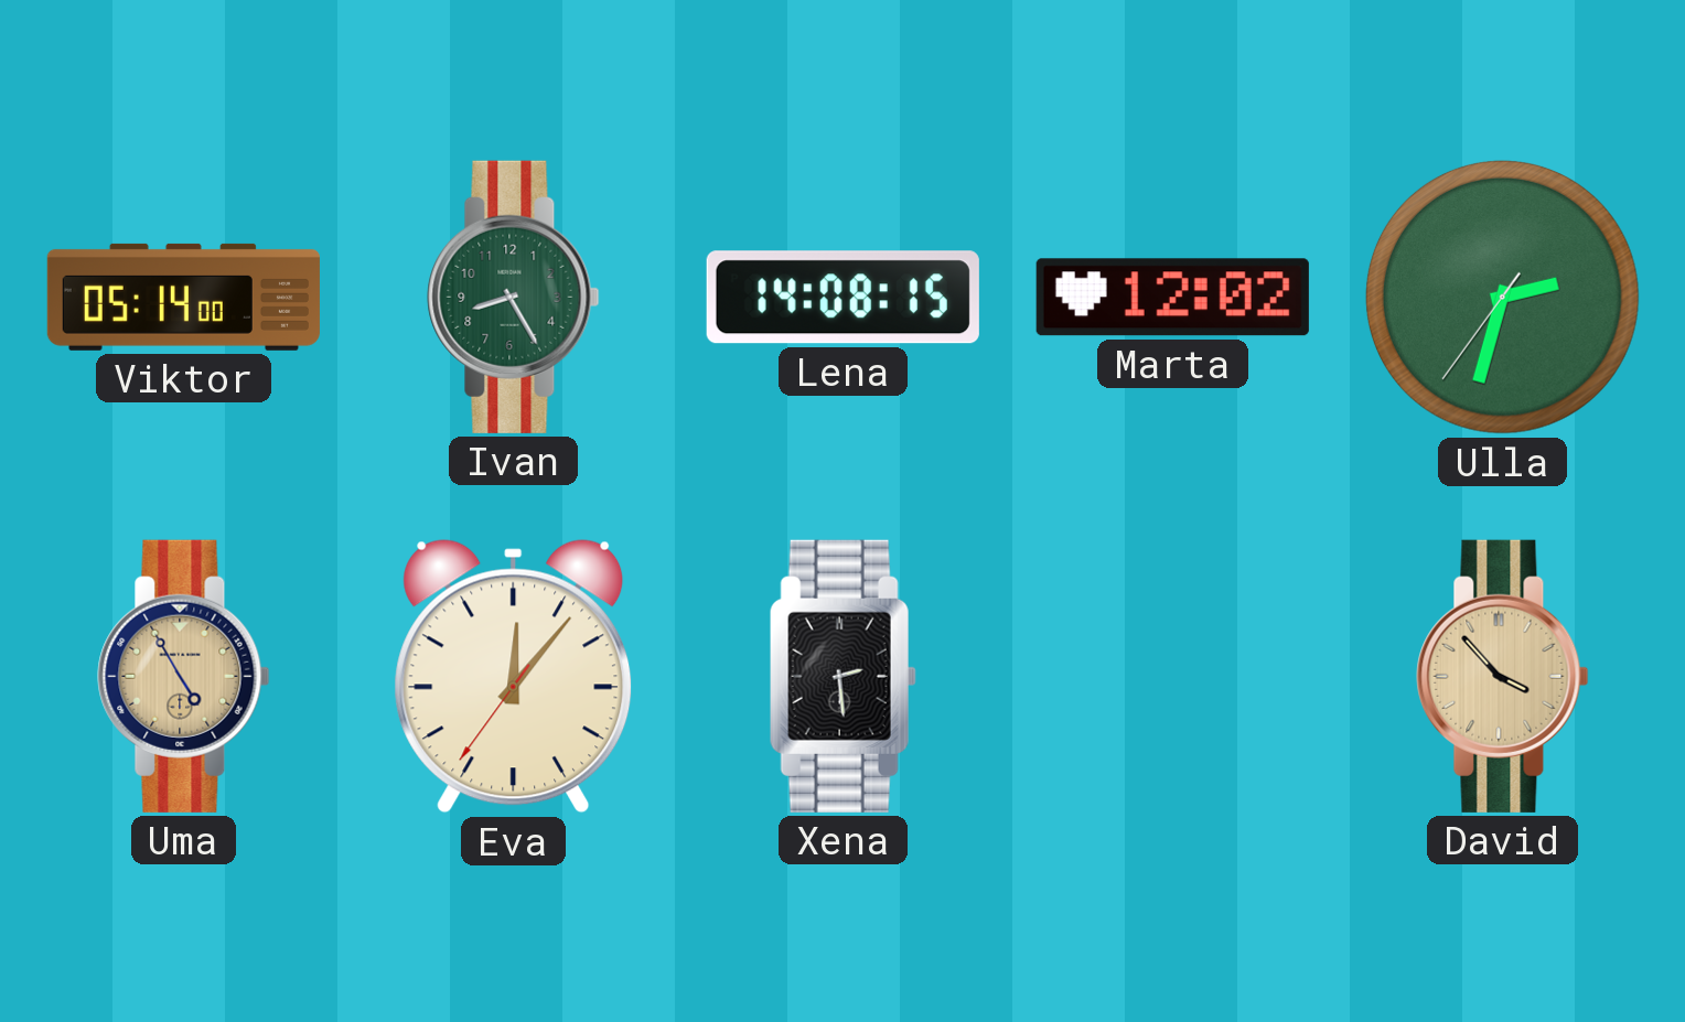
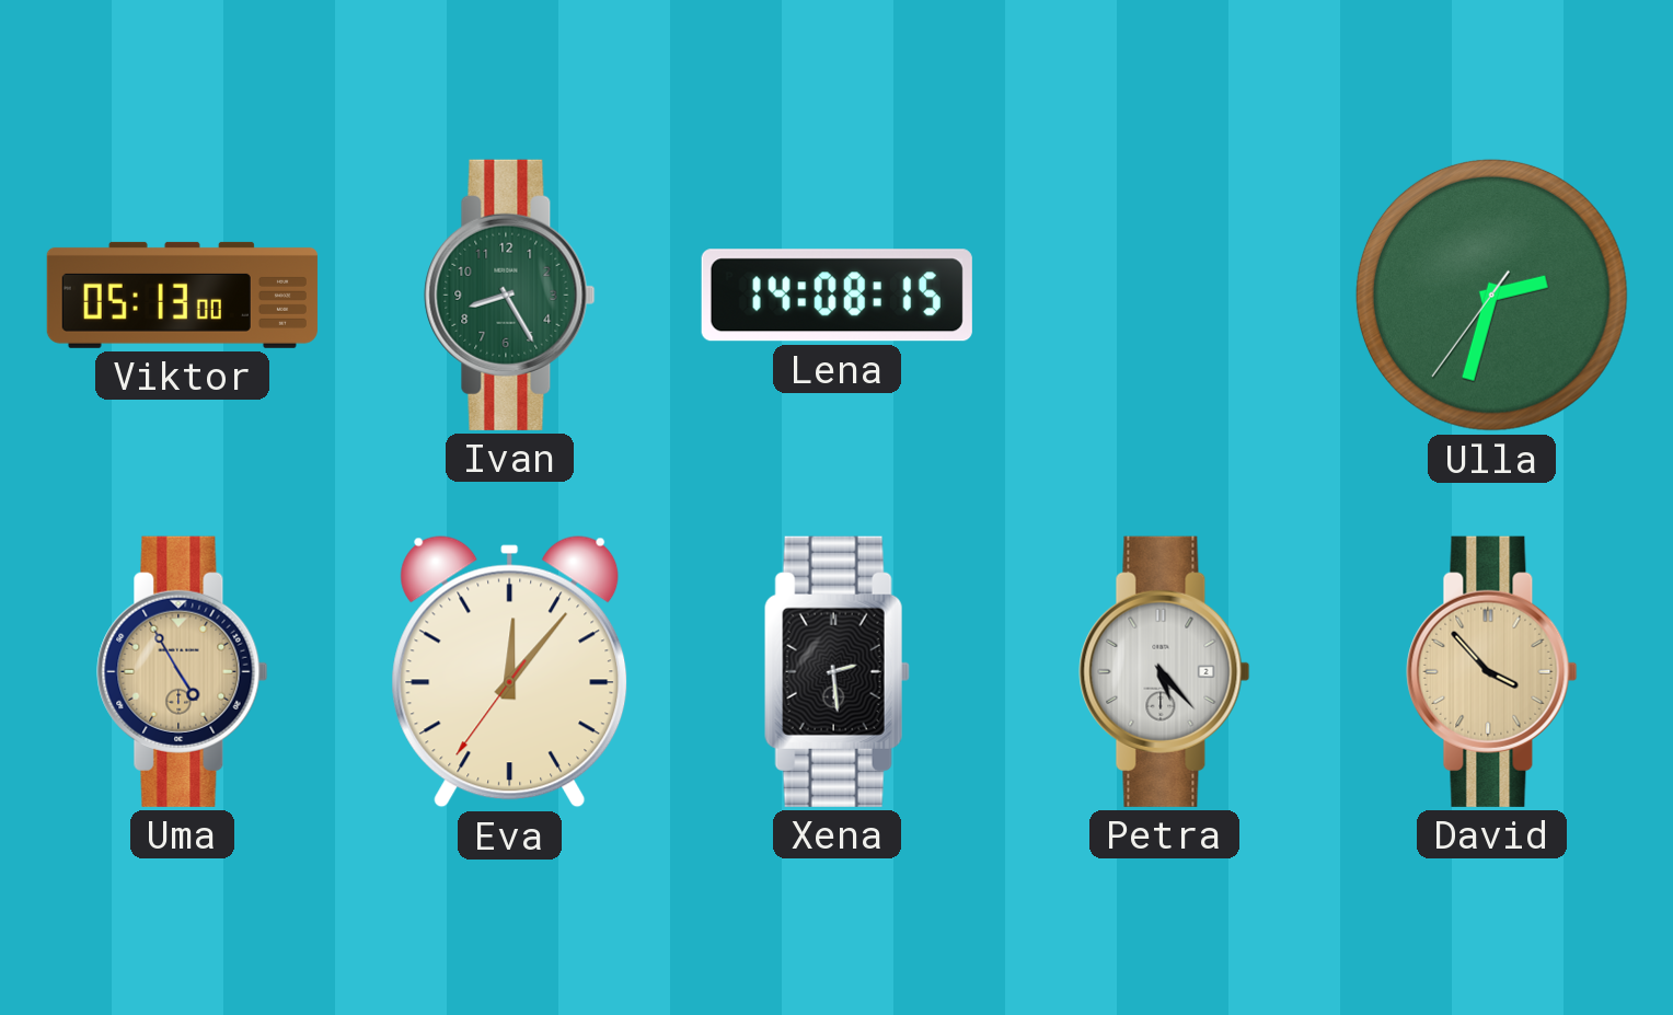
Viktor: 05:14 -> 05:13 (182, 295)
Marta: 12:02 -> none (1172, 298)
Petra: none -> 5:23 (1165, 671)
